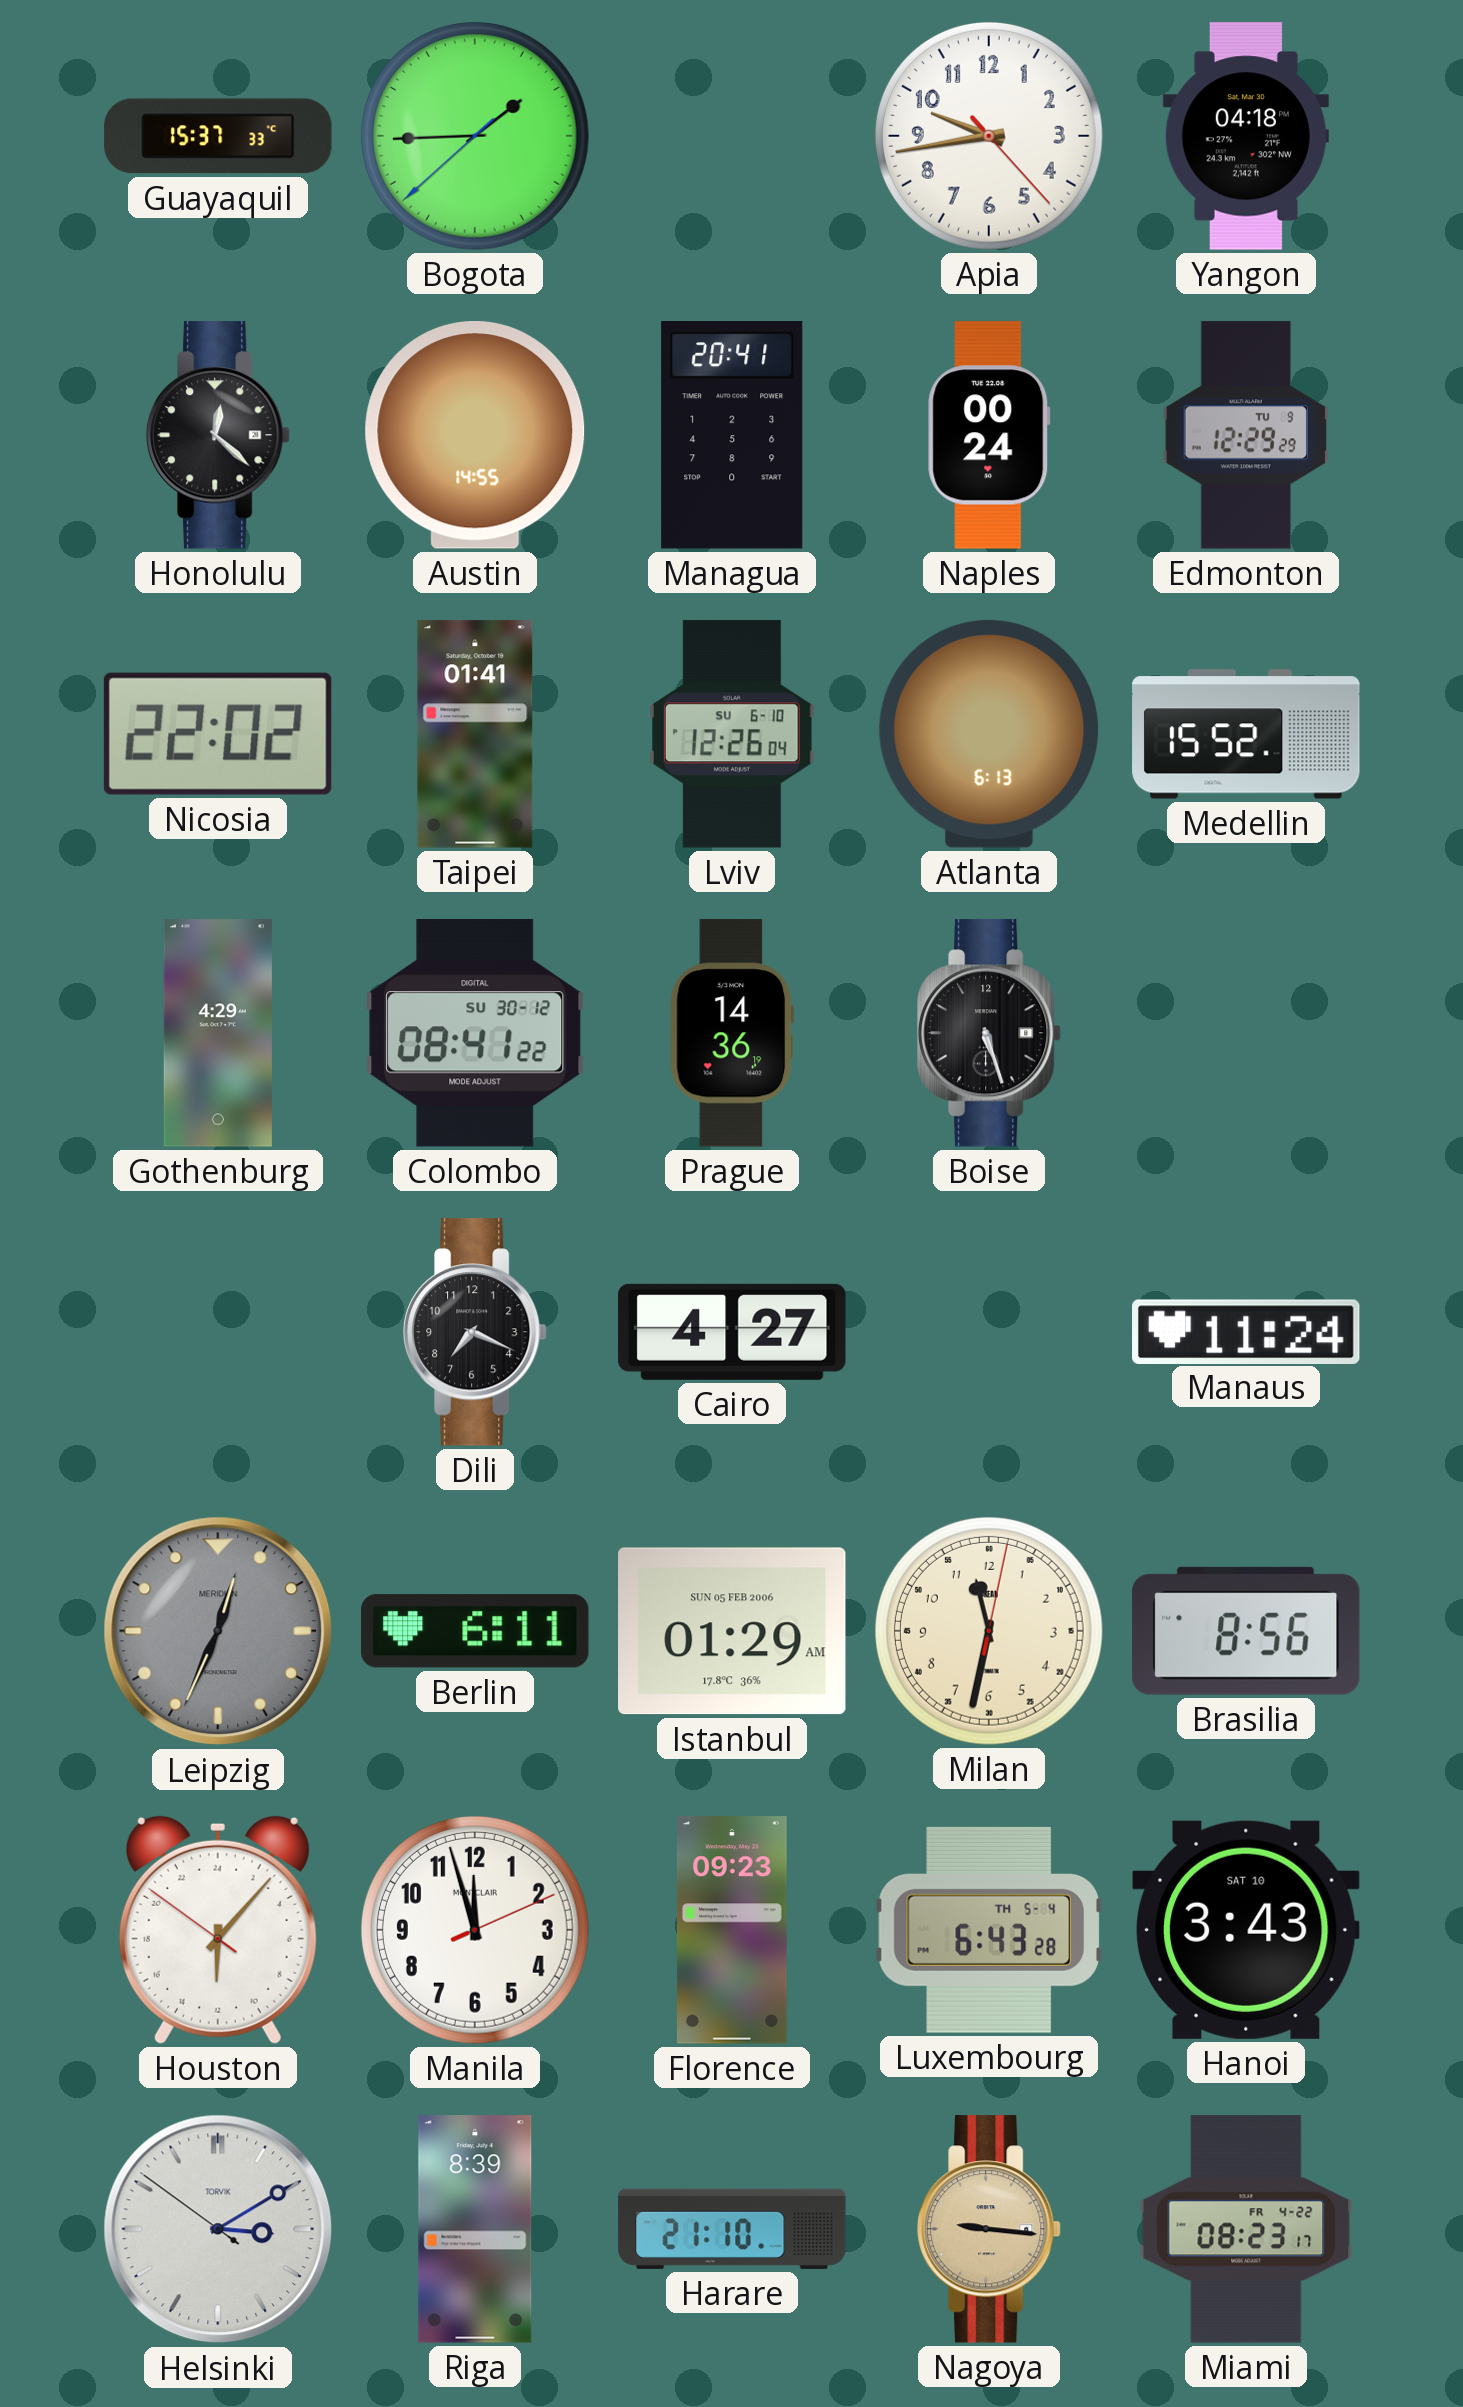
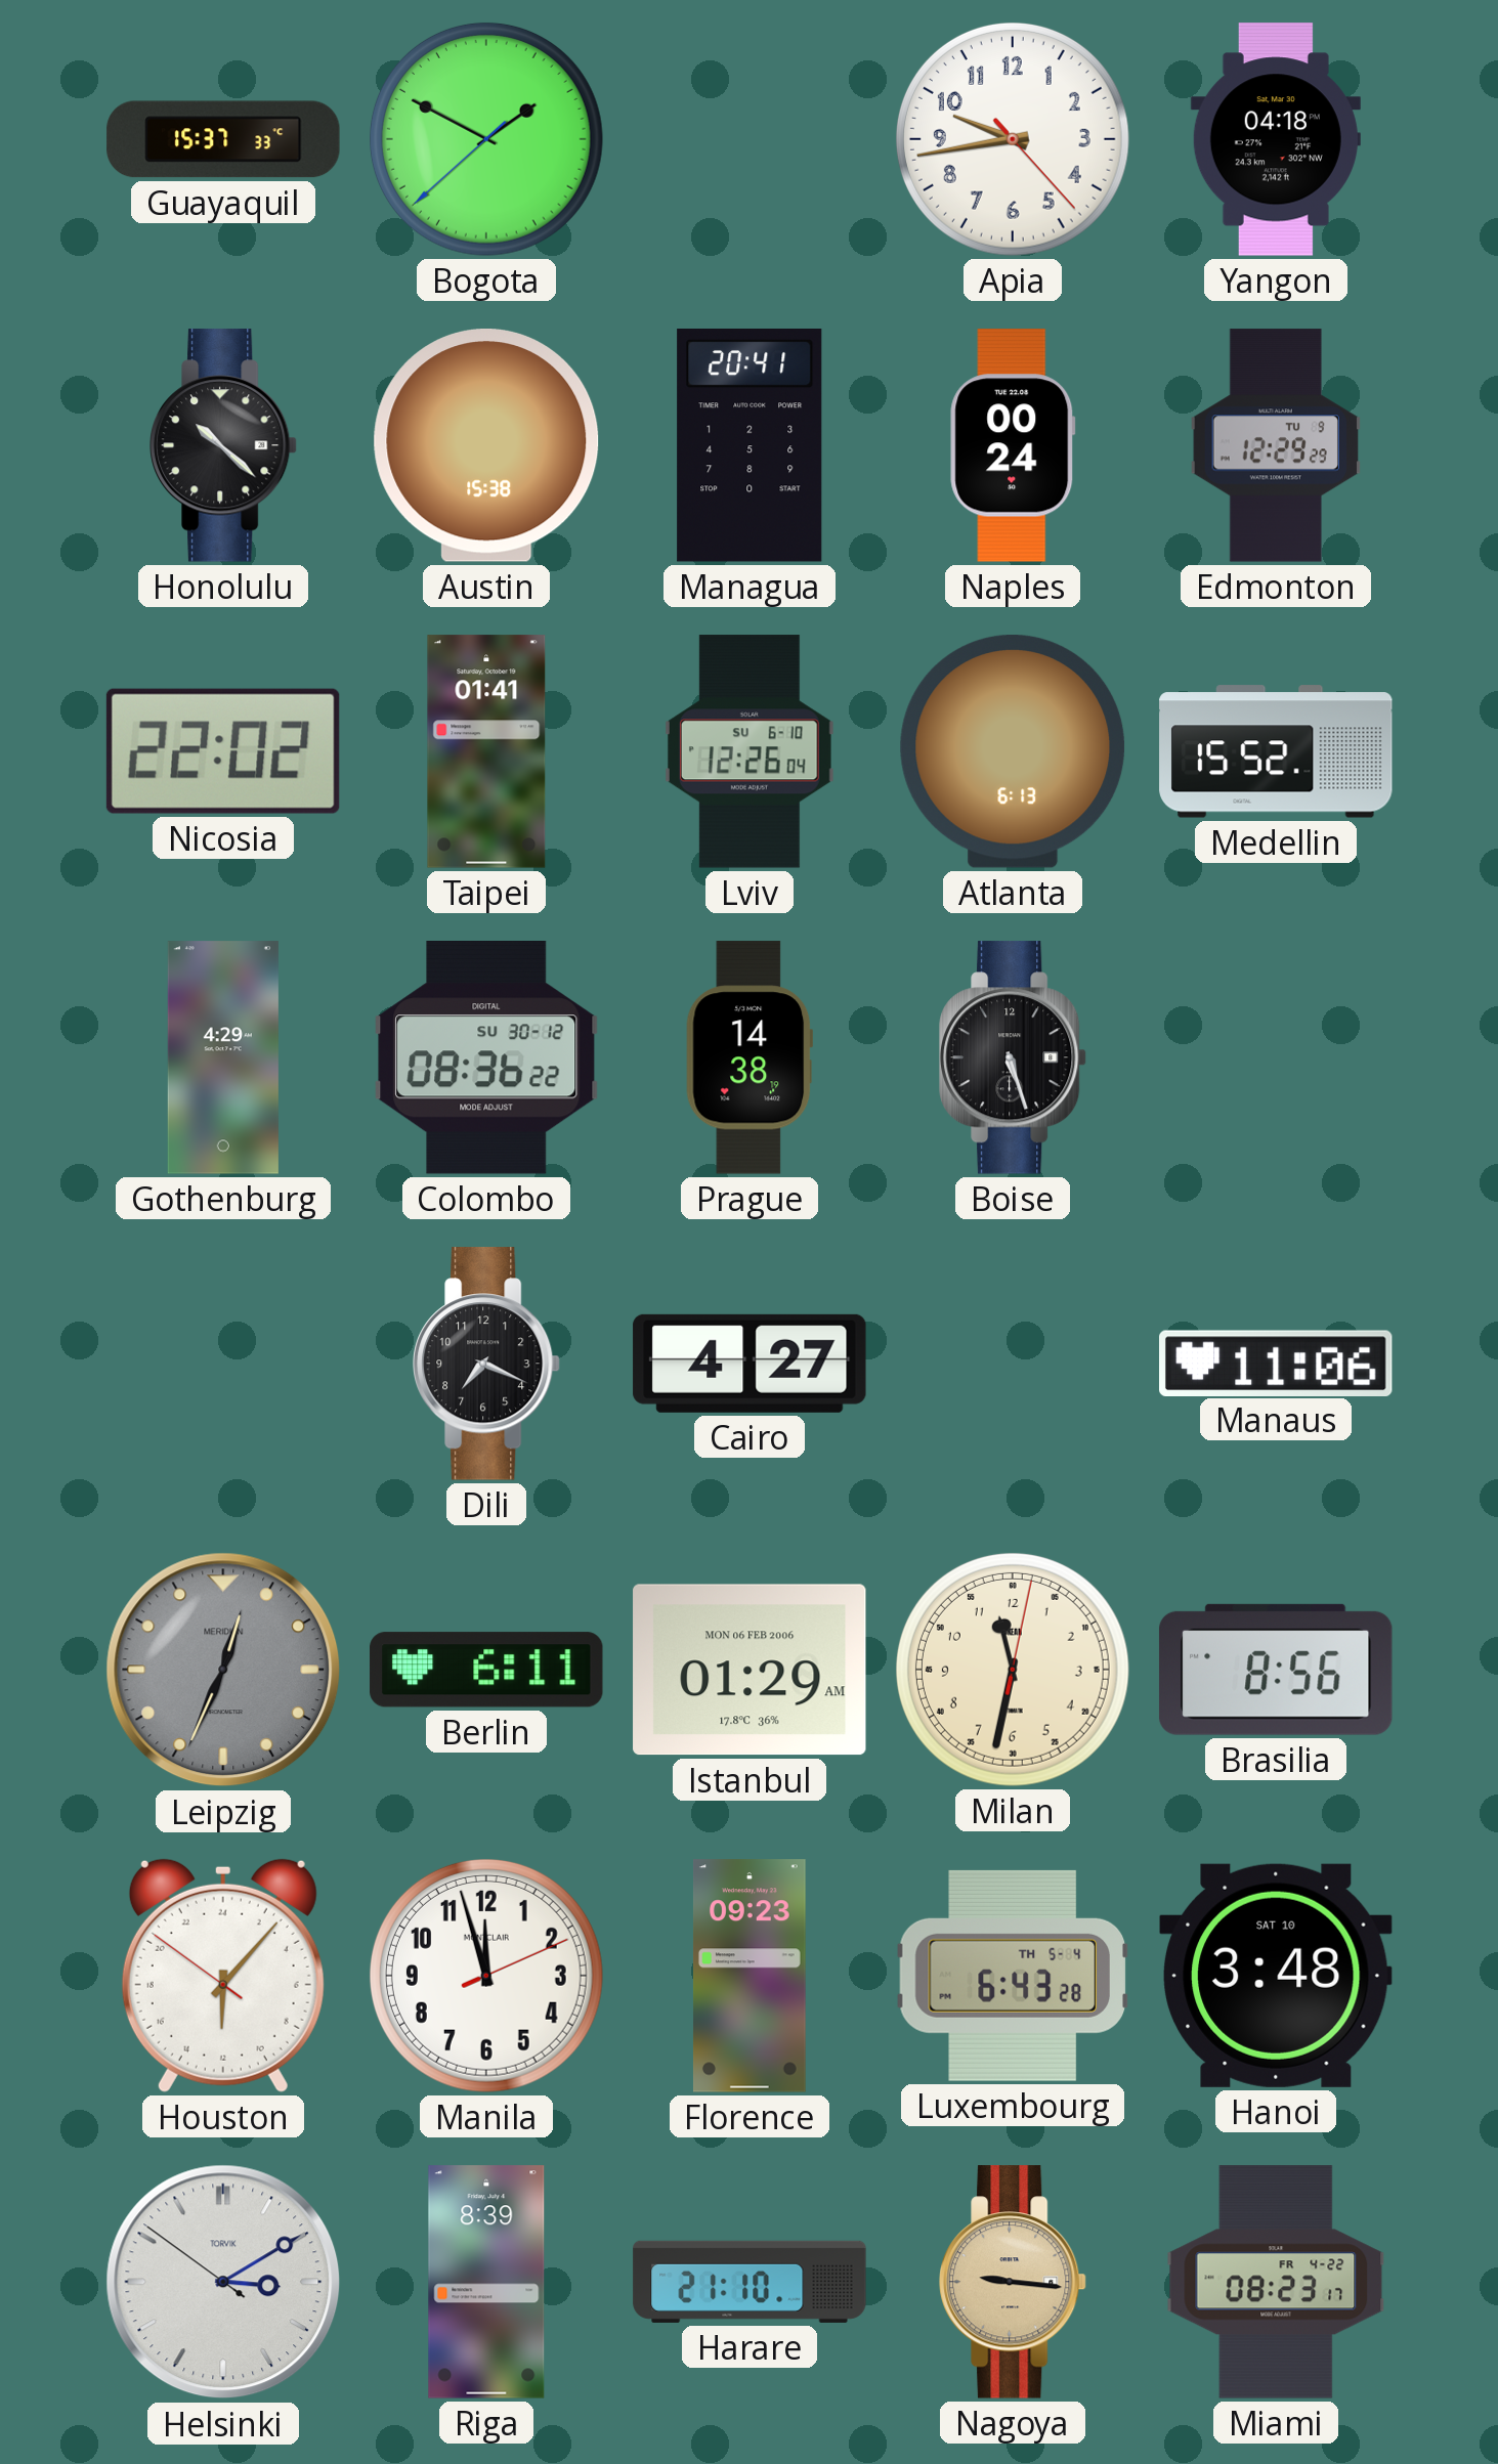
Bogota: 1:44 -> 1:49 (486, 139)
Honolulu: 12:22 -> 10:22 (223, 445)
Austin: 14:55 -> 15:38 (486, 446)
Colombo: 08:41 -> 08:36 (486, 1058)
Prague: 14:36 -> 14:38 (750, 1057)
Manaus: 11:24 -> 11:06 (1277, 1363)
Istanbul date: SUN 05 FEB 2006 -> MON 06 FEB 2006 (750, 1670)
Hanoi: 3:43 -> 3:48 (1276, 1976)
